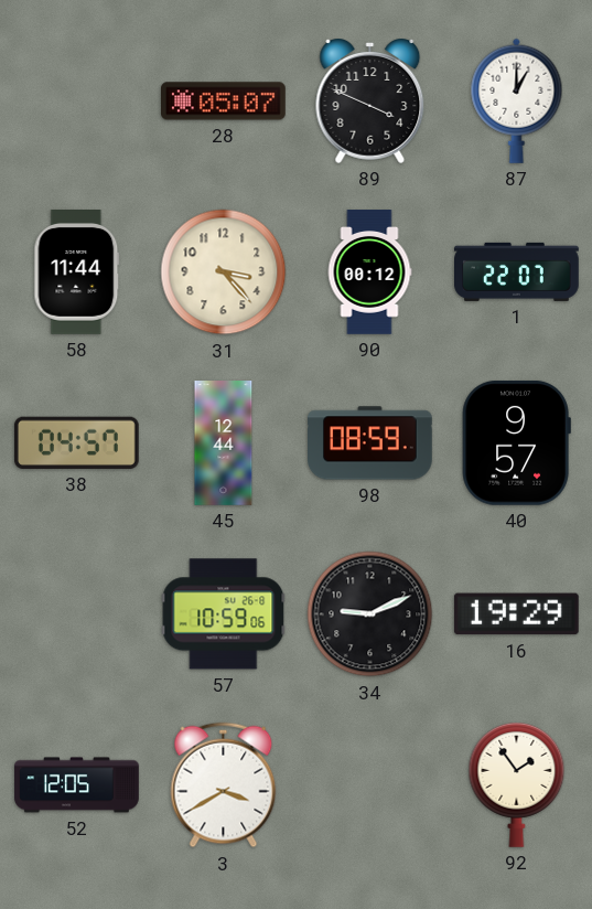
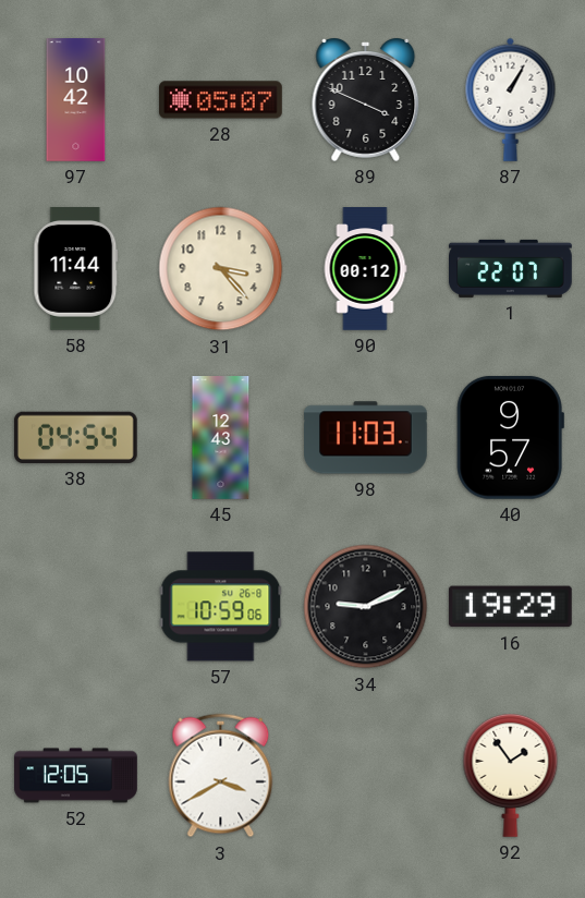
97: none -> 10:42 (76, 100)
87: 1:00 -> 1:05 (511, 99)
38: 04:57 -> 04:54 (75, 437)
45: 12:44 -> 12:43 (221, 438)
98: 08:59 -> 11:03 (366, 438)
